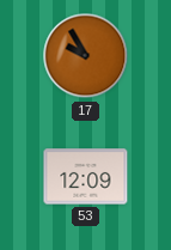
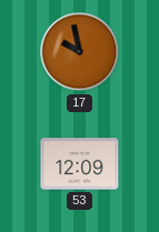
17: 9:55 -> 9:58 (80, 52)
